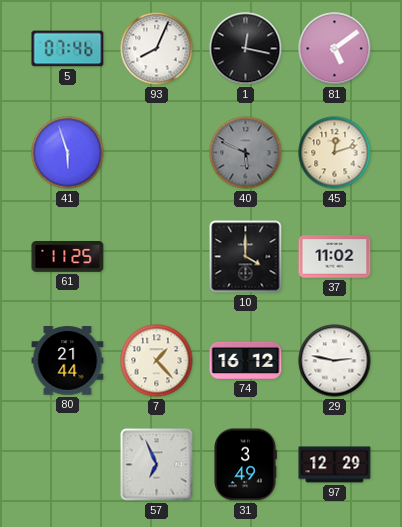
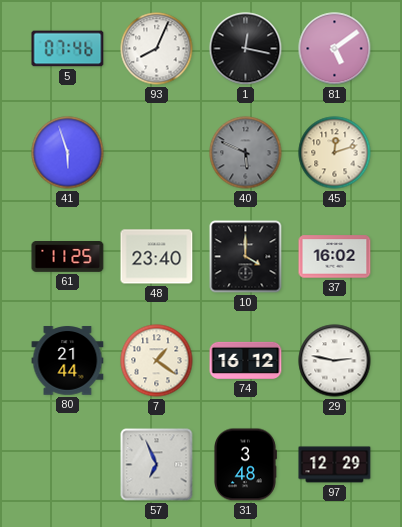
48: none -> 23:40 (157, 257)
37: 11:02 -> 16:02 (335, 257)
7: 1:23 -> 1:21 (157, 361)
31: 3:49 -> 3:48 (246, 465)
